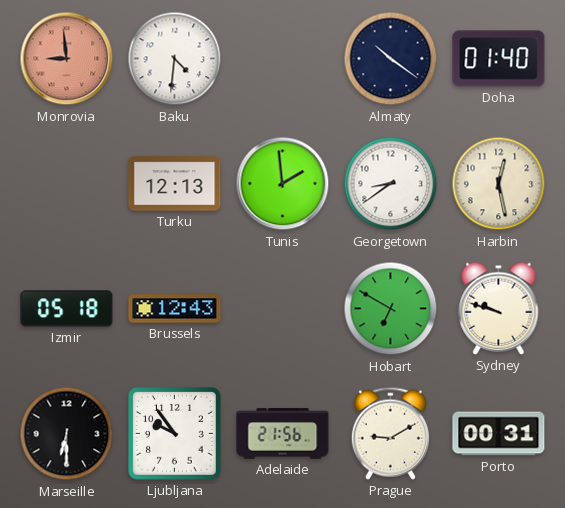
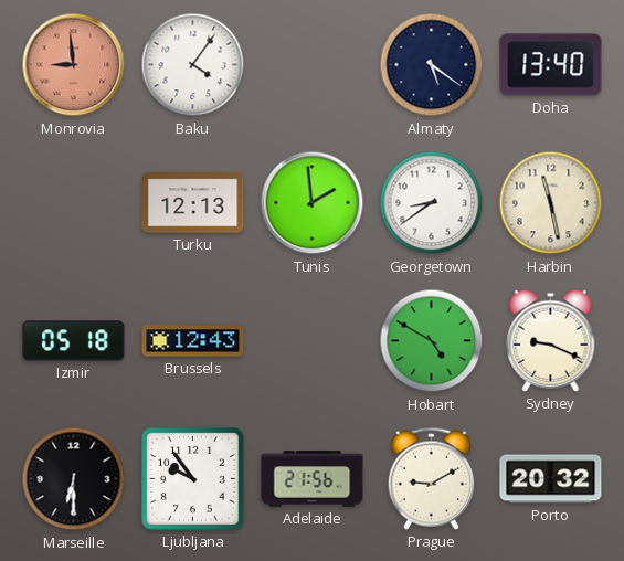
Baku: 4:31 -> 4:06 (193, 65)
Almaty: 10:21 -> 5:21 (432, 65)
Doha: 01:40 -> 13:40 (551, 65)
Harbin: 12:28 -> 11:28 (551, 203)
Hobart: 6:50 -> 4:50 (432, 341)
Sydney: 9:48 -> 9:19 (551, 340)
Porto: 00:31 -> 20:32 (551, 479)
